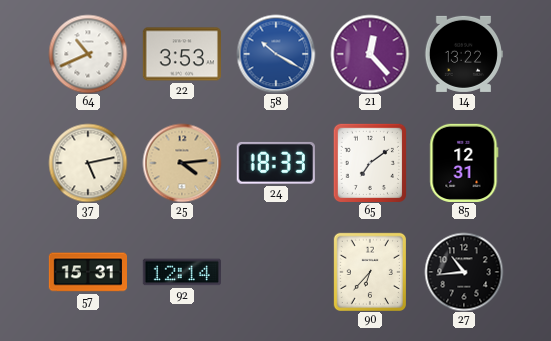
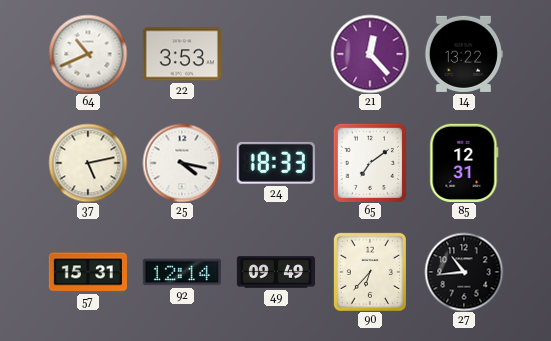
58: 10:20 -> none (276, 54)
25: 4:14 -> 4:17 (182, 163)
25 dial: champagne -> white (182, 163)
49: none -> 09:49 (276, 272)
